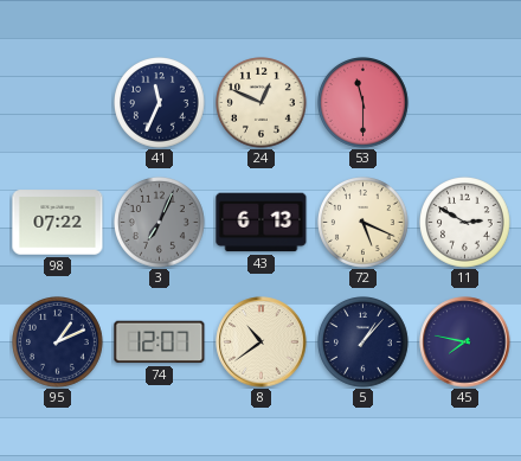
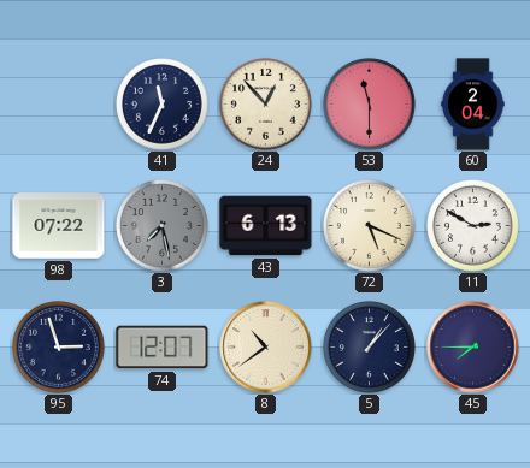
24: 12:49 -> 12:53 (266, 105)
60: none -> 2:04 (473, 105)
3: 7:04 -> 7:28 (163, 226)
95: 1:11 -> 2:57 (59, 348)
45: 7:47 -> 7:45 (473, 348)
